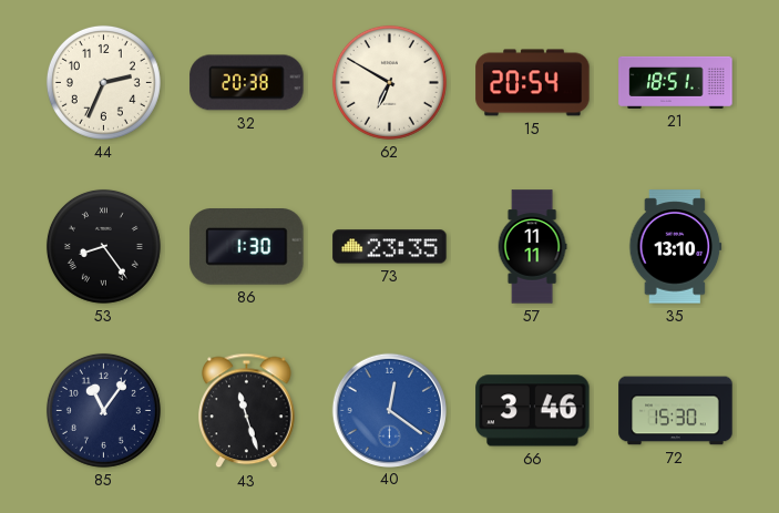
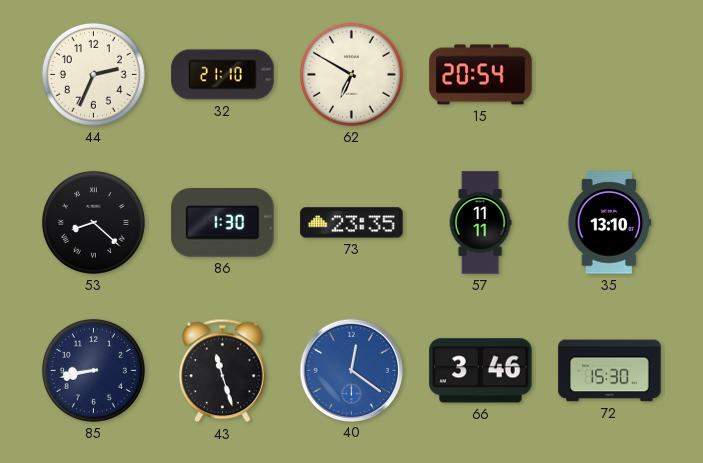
32: 20:38 -> 21:10 (223, 75)
21: 18:51 -> none (676, 82)
53: 8:24 -> 8:22 (93, 222)
85: 11:06 -> 8:43 (93, 370)
